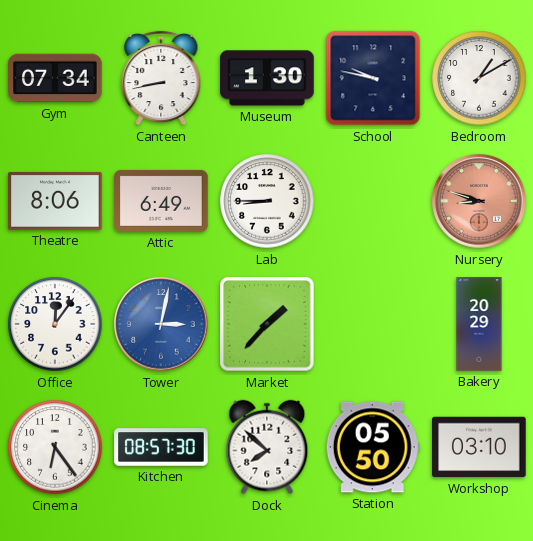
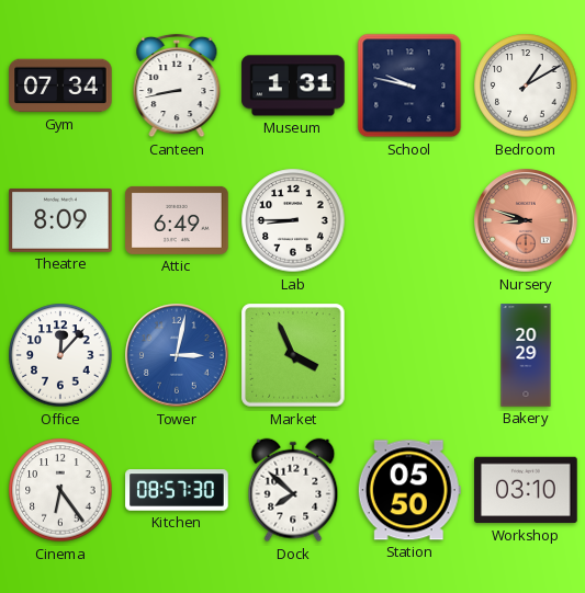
Museum: 1:30 -> 1:31 (293, 85)
Theatre: 8:06 -> 8:09 (60, 220)
Office: 12:06 -> 12:07 (60, 355)
Market: 1:37 -> 3:56 (293, 355)
